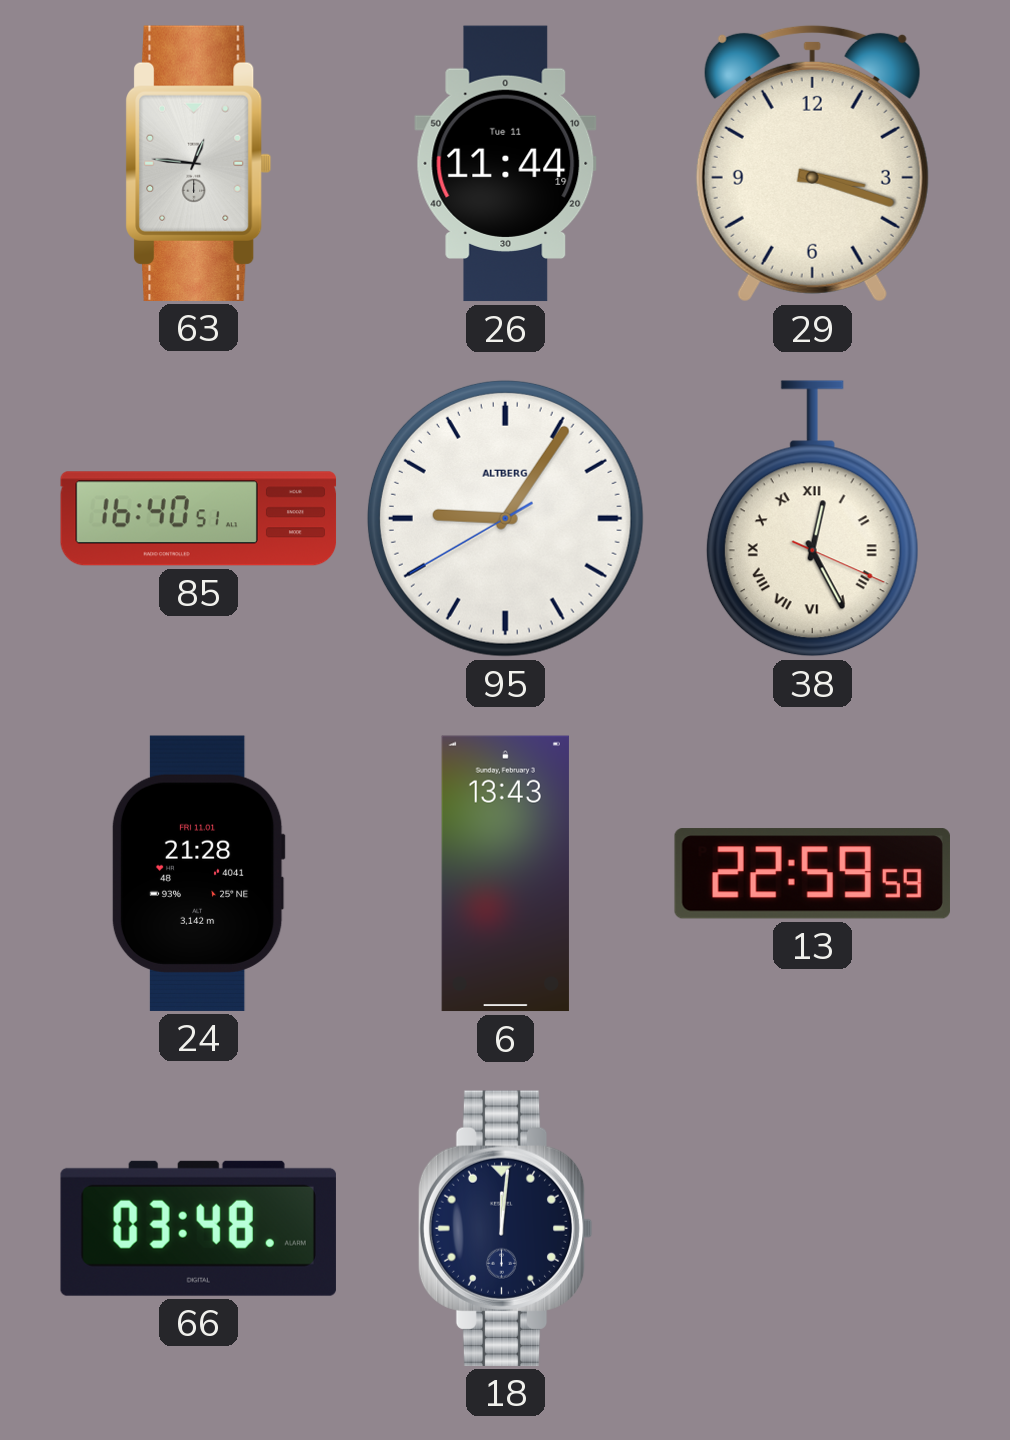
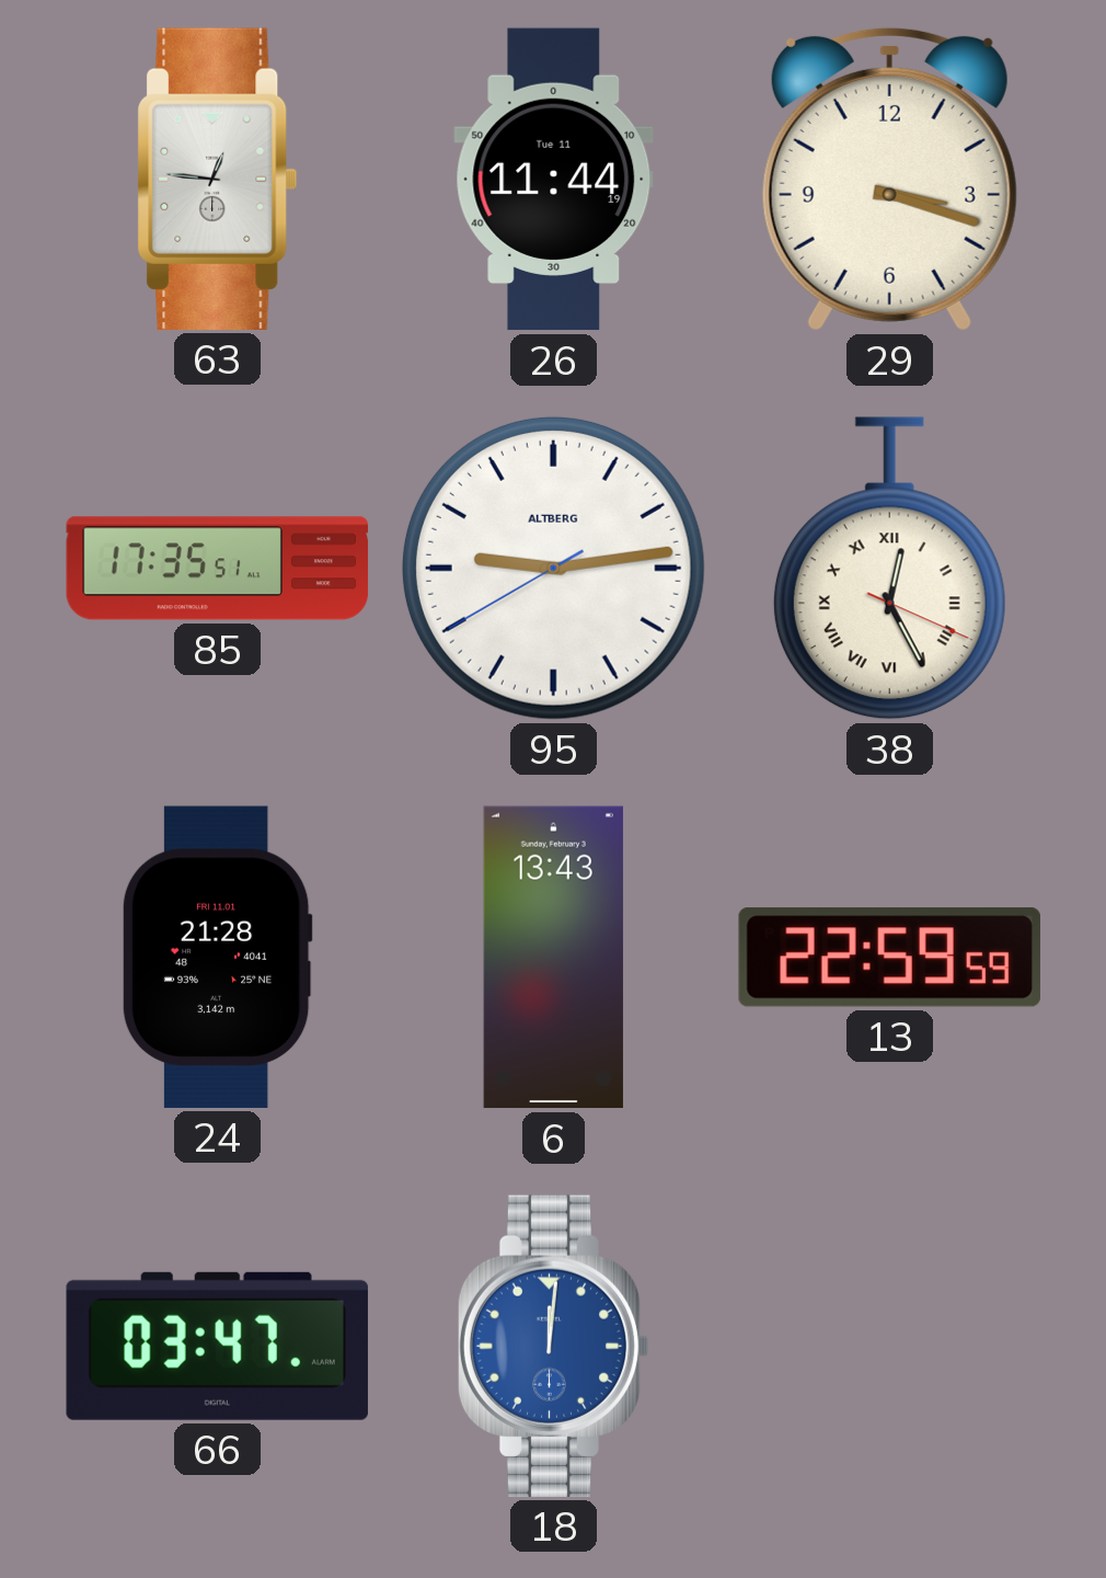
85: 16:40 -> 17:35 (218, 569)
95: 9:05 -> 9:13 (553, 568)
66: 03:48 -> 03:47 (217, 1346)
18 dial: navy -> blue (553, 1346)
